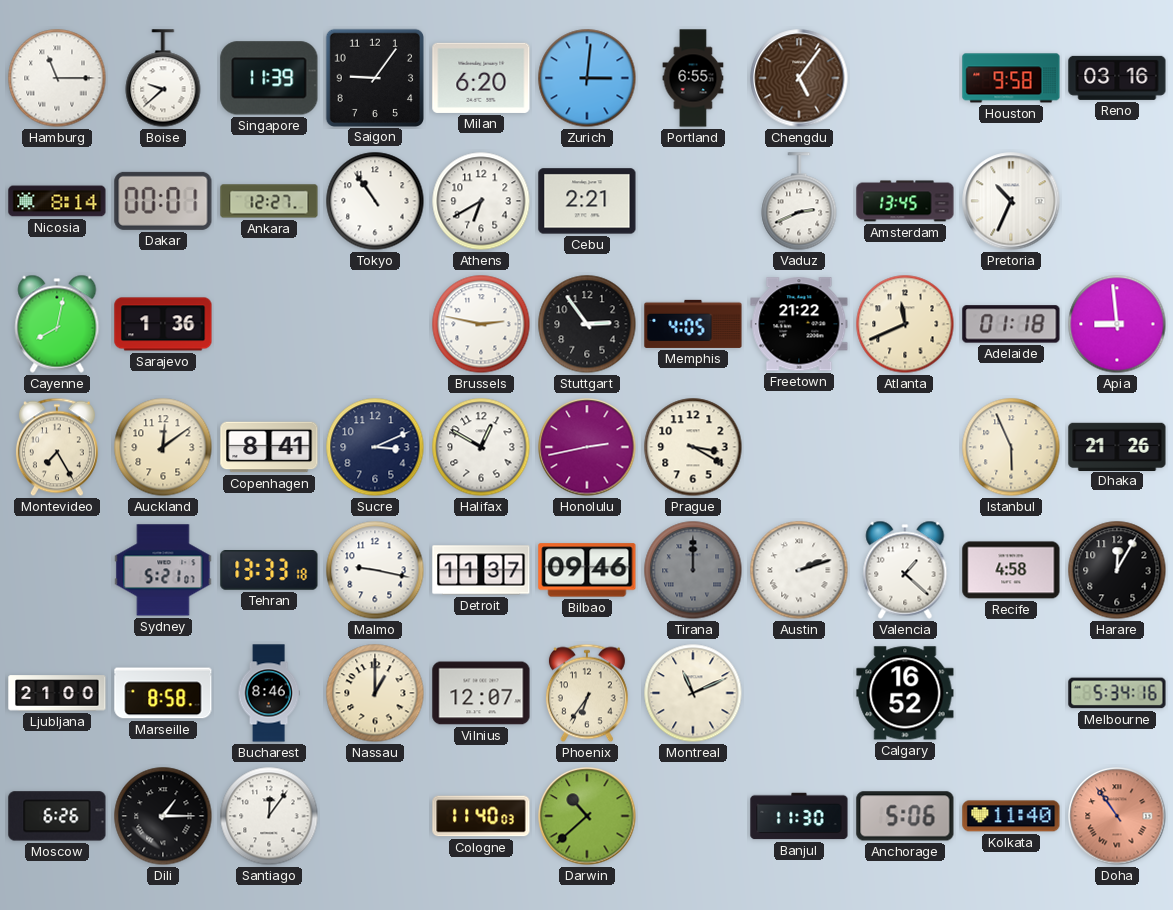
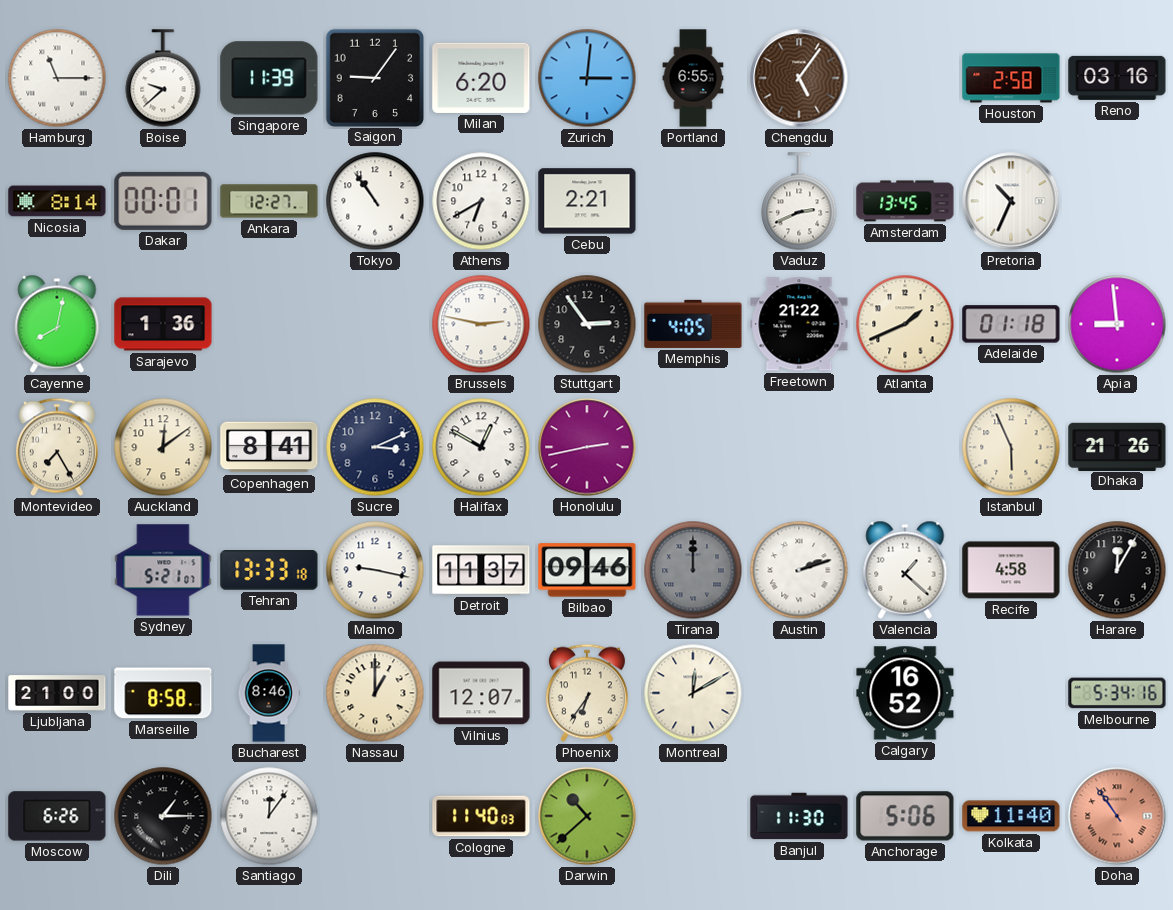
Houston: 9:58 -> 2:58 (1011, 78)
Atlanta: 11:41 -> 1:41 (905, 324)
Prague: 3:20 -> none (693, 447)
Montreal: 11:11 -> 12:10 (693, 693)
